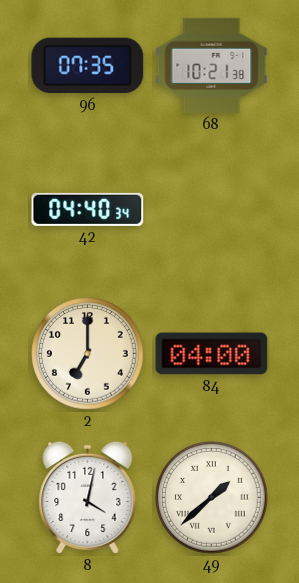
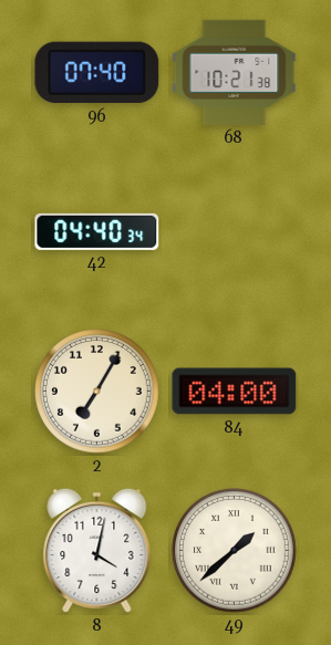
96: 07:35 -> 07:40 (97, 73)
2: 7:00 -> 7:05 (97, 392)
